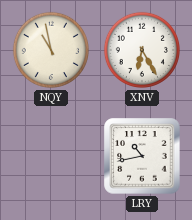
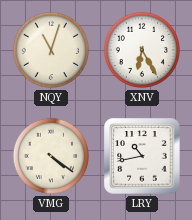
NQY: 10:58 -> 11:03 (51, 50)
VMG: none -> 4:21 (51, 156)
